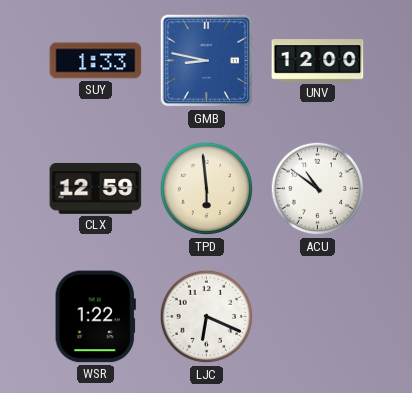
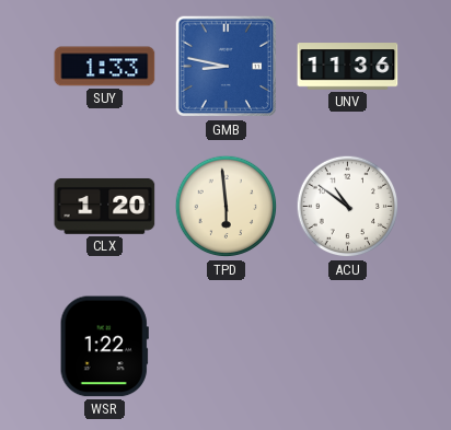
UNV: 12:00 -> 11:36 (348, 67)
CLX: 12:59 -> 1:20 (105, 206)
LJC: 6:19 -> none (207, 317)
